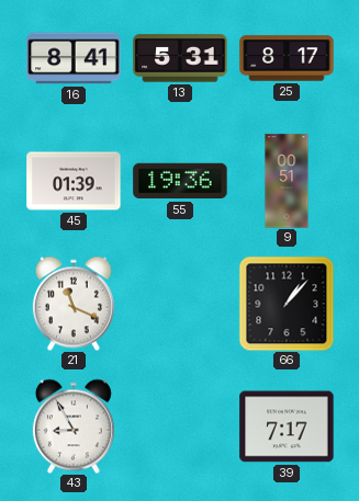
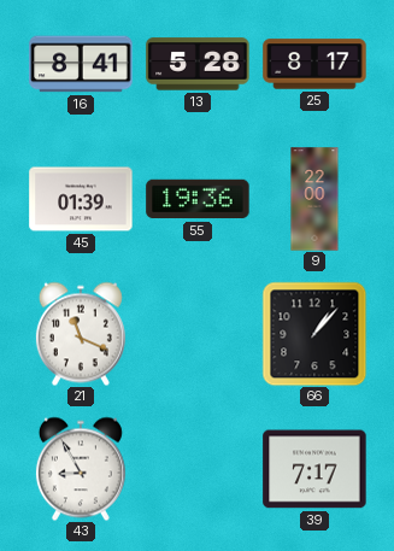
13: 5:31 -> 5:28 (198, 64)
9: 00:51 -> 22:00 (314, 199)
